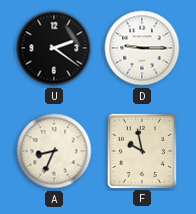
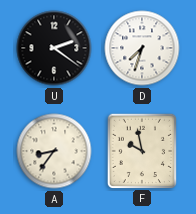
D: 9:15 -> 7:33 (142, 48)
A: 8:34 -> 8:36 (54, 151)
